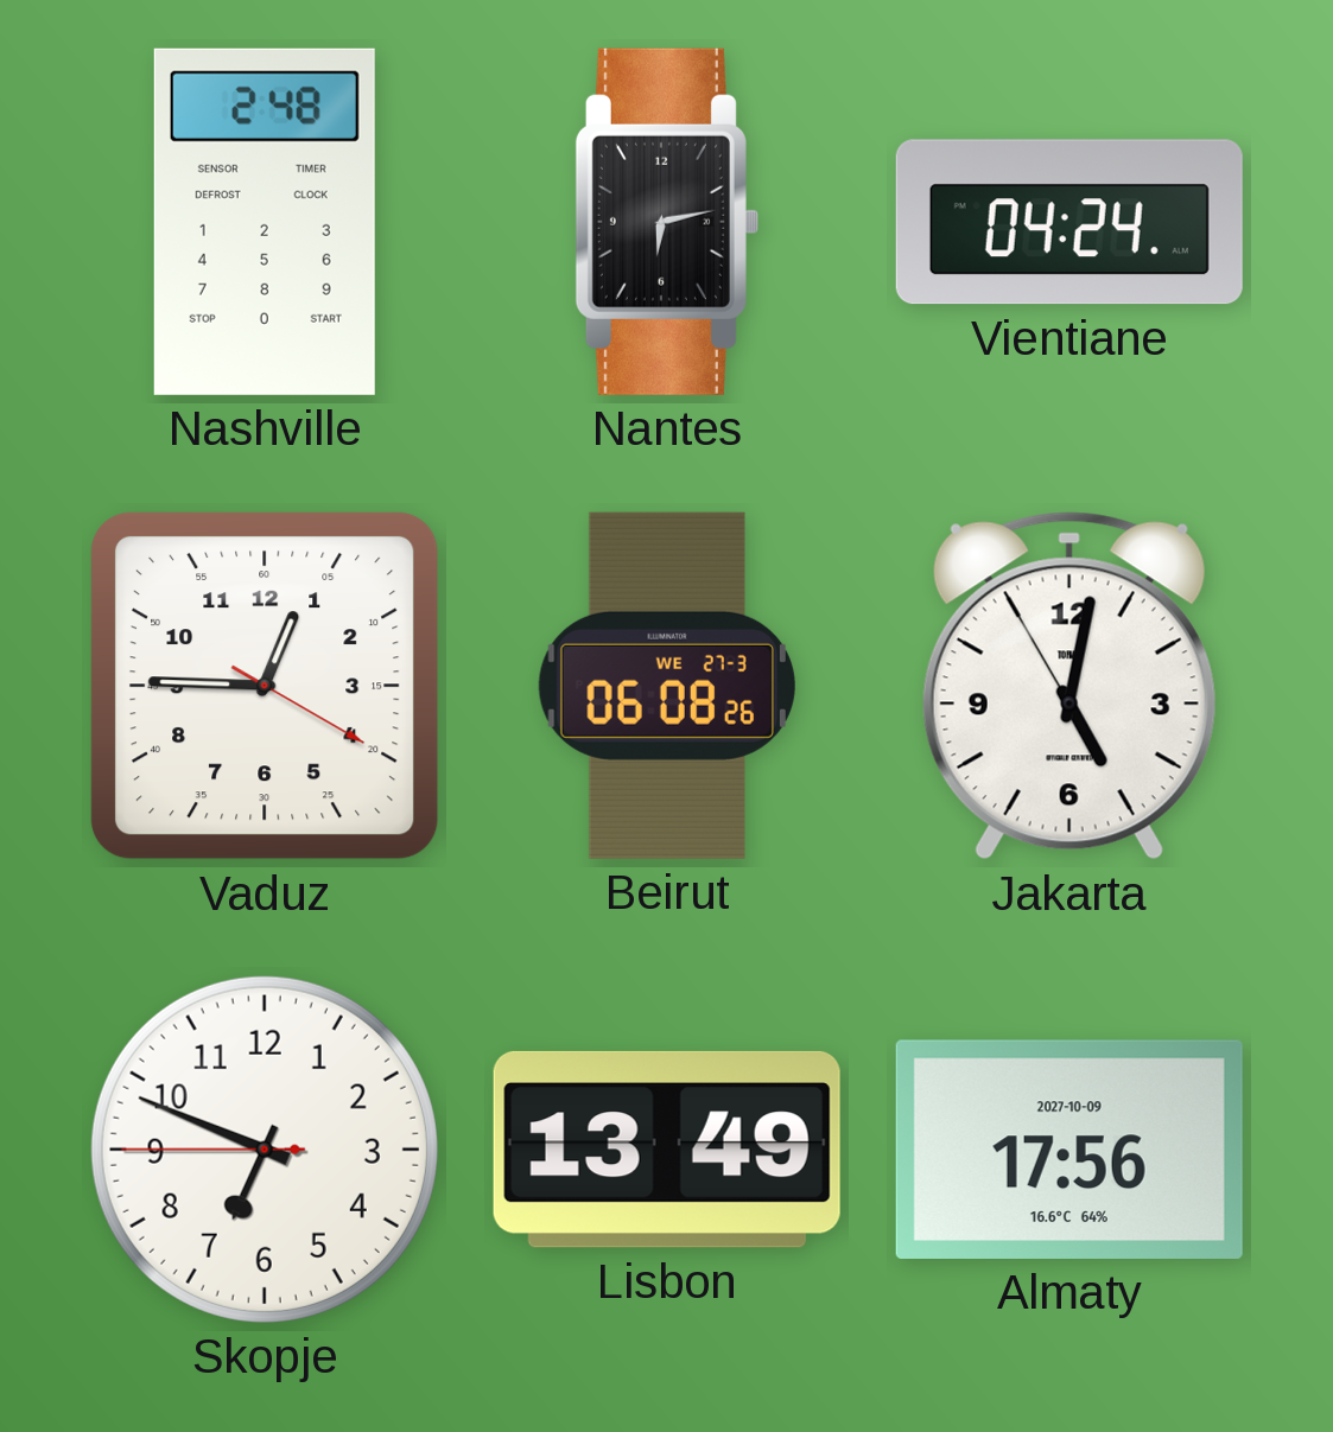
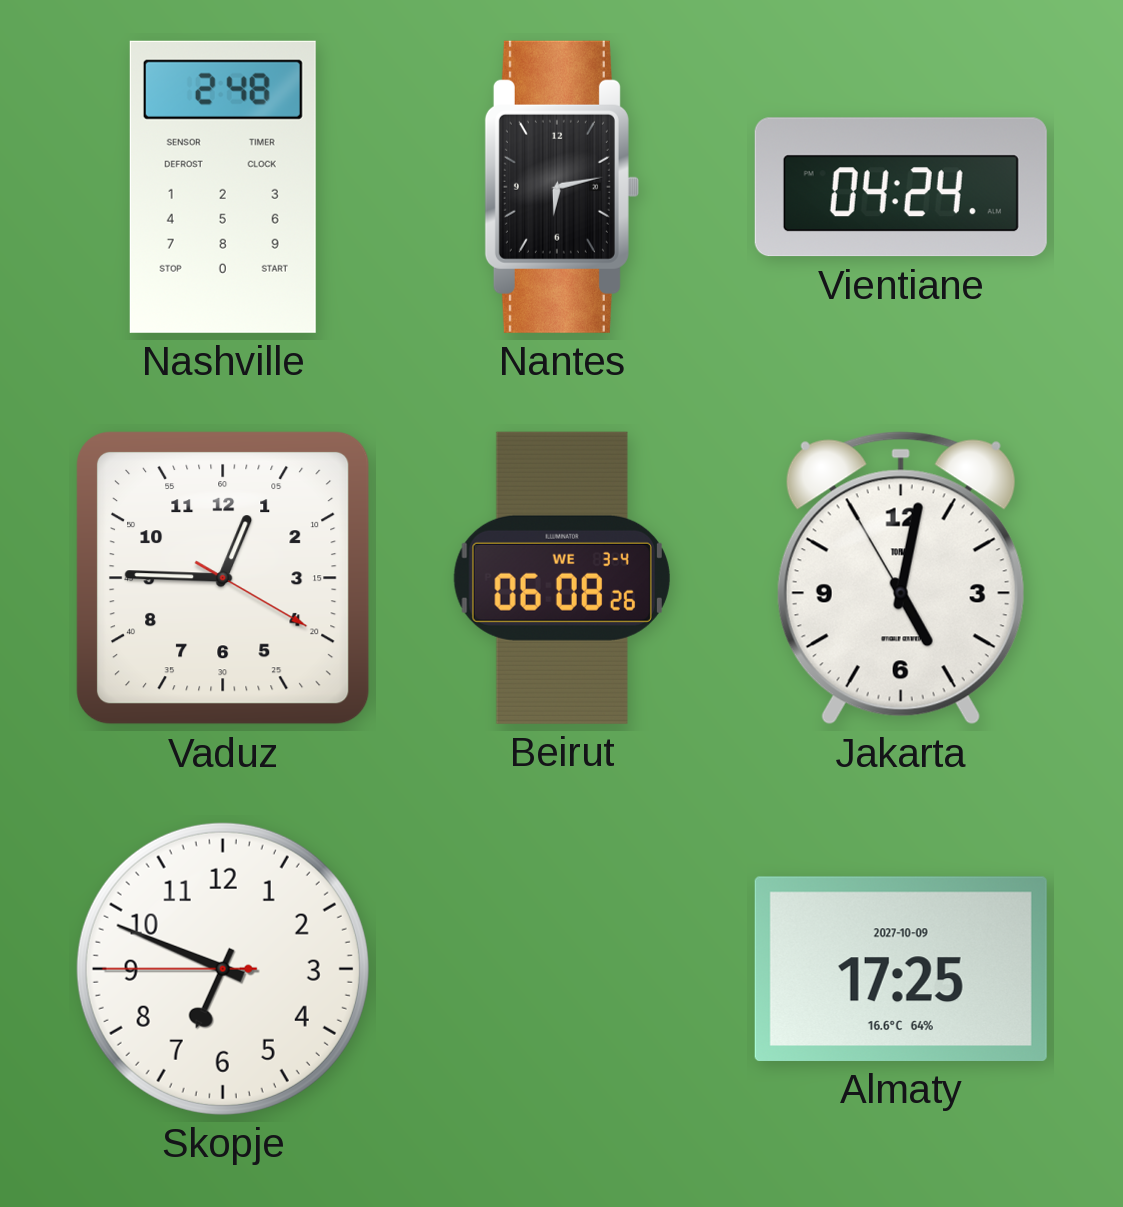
Beirut date: WE 27-3 -> WE 3-4 (562, 578)
Lisbon: 13:49 -> none (667, 1150)
Almaty: 17:56 -> 17:25 (901, 969)
